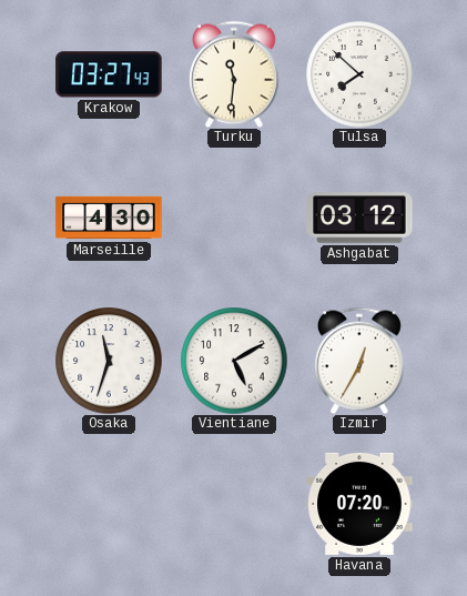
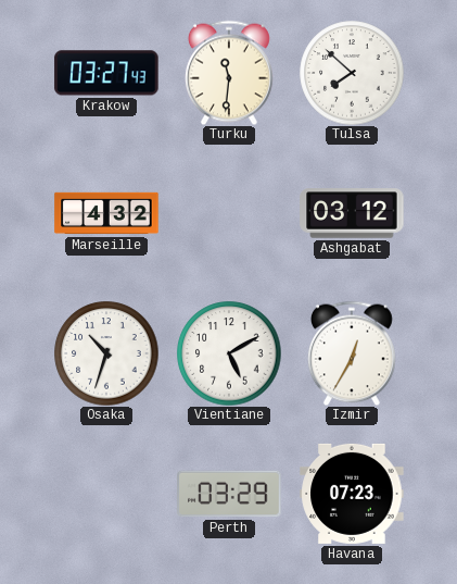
Marseille: 4:30 -> 4:32 (106, 213)
Osaka: 11:33 -> 10:33 (106, 353)
Perth: none -> 03:29 (229, 494)
Havana: 07:20 -> 07:23 (352, 494)
